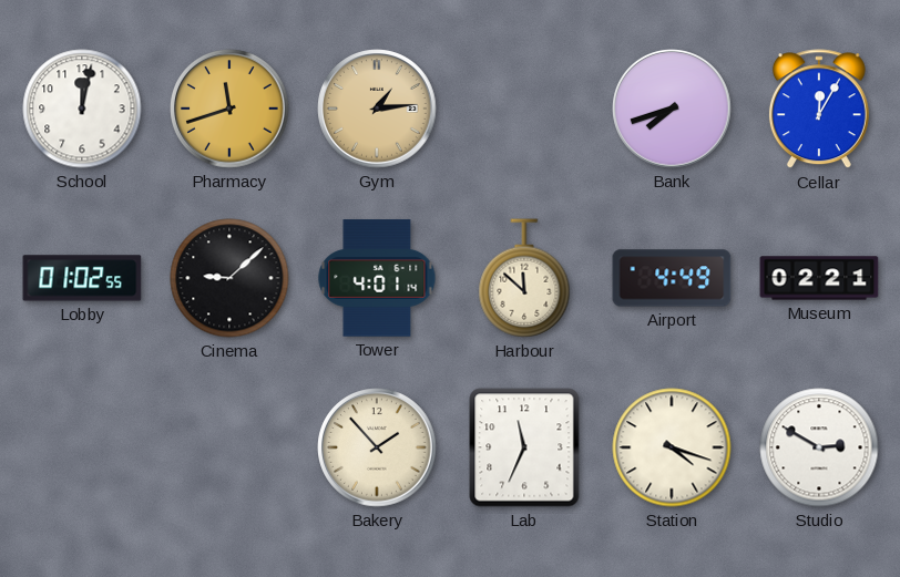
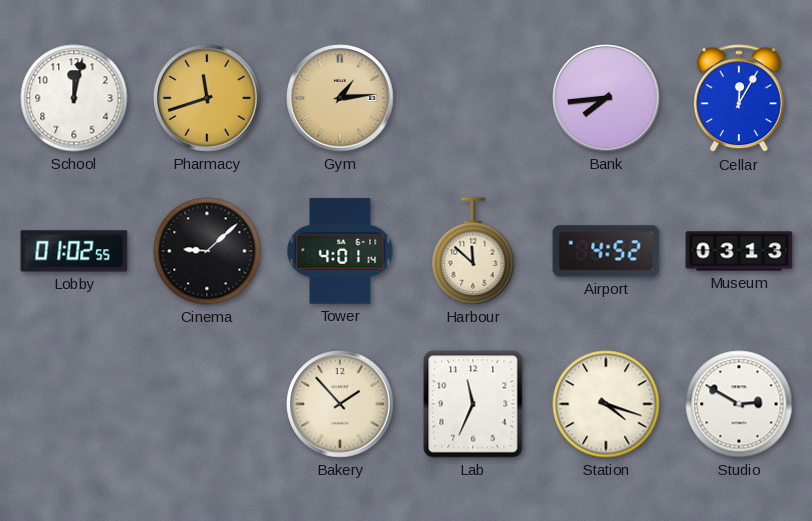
Bank: 7:42 -> 7:44 (606, 98)
Airport: 4:49 -> 4:52 (606, 251)
Museum: 02:21 -> 03:13 (739, 251)
